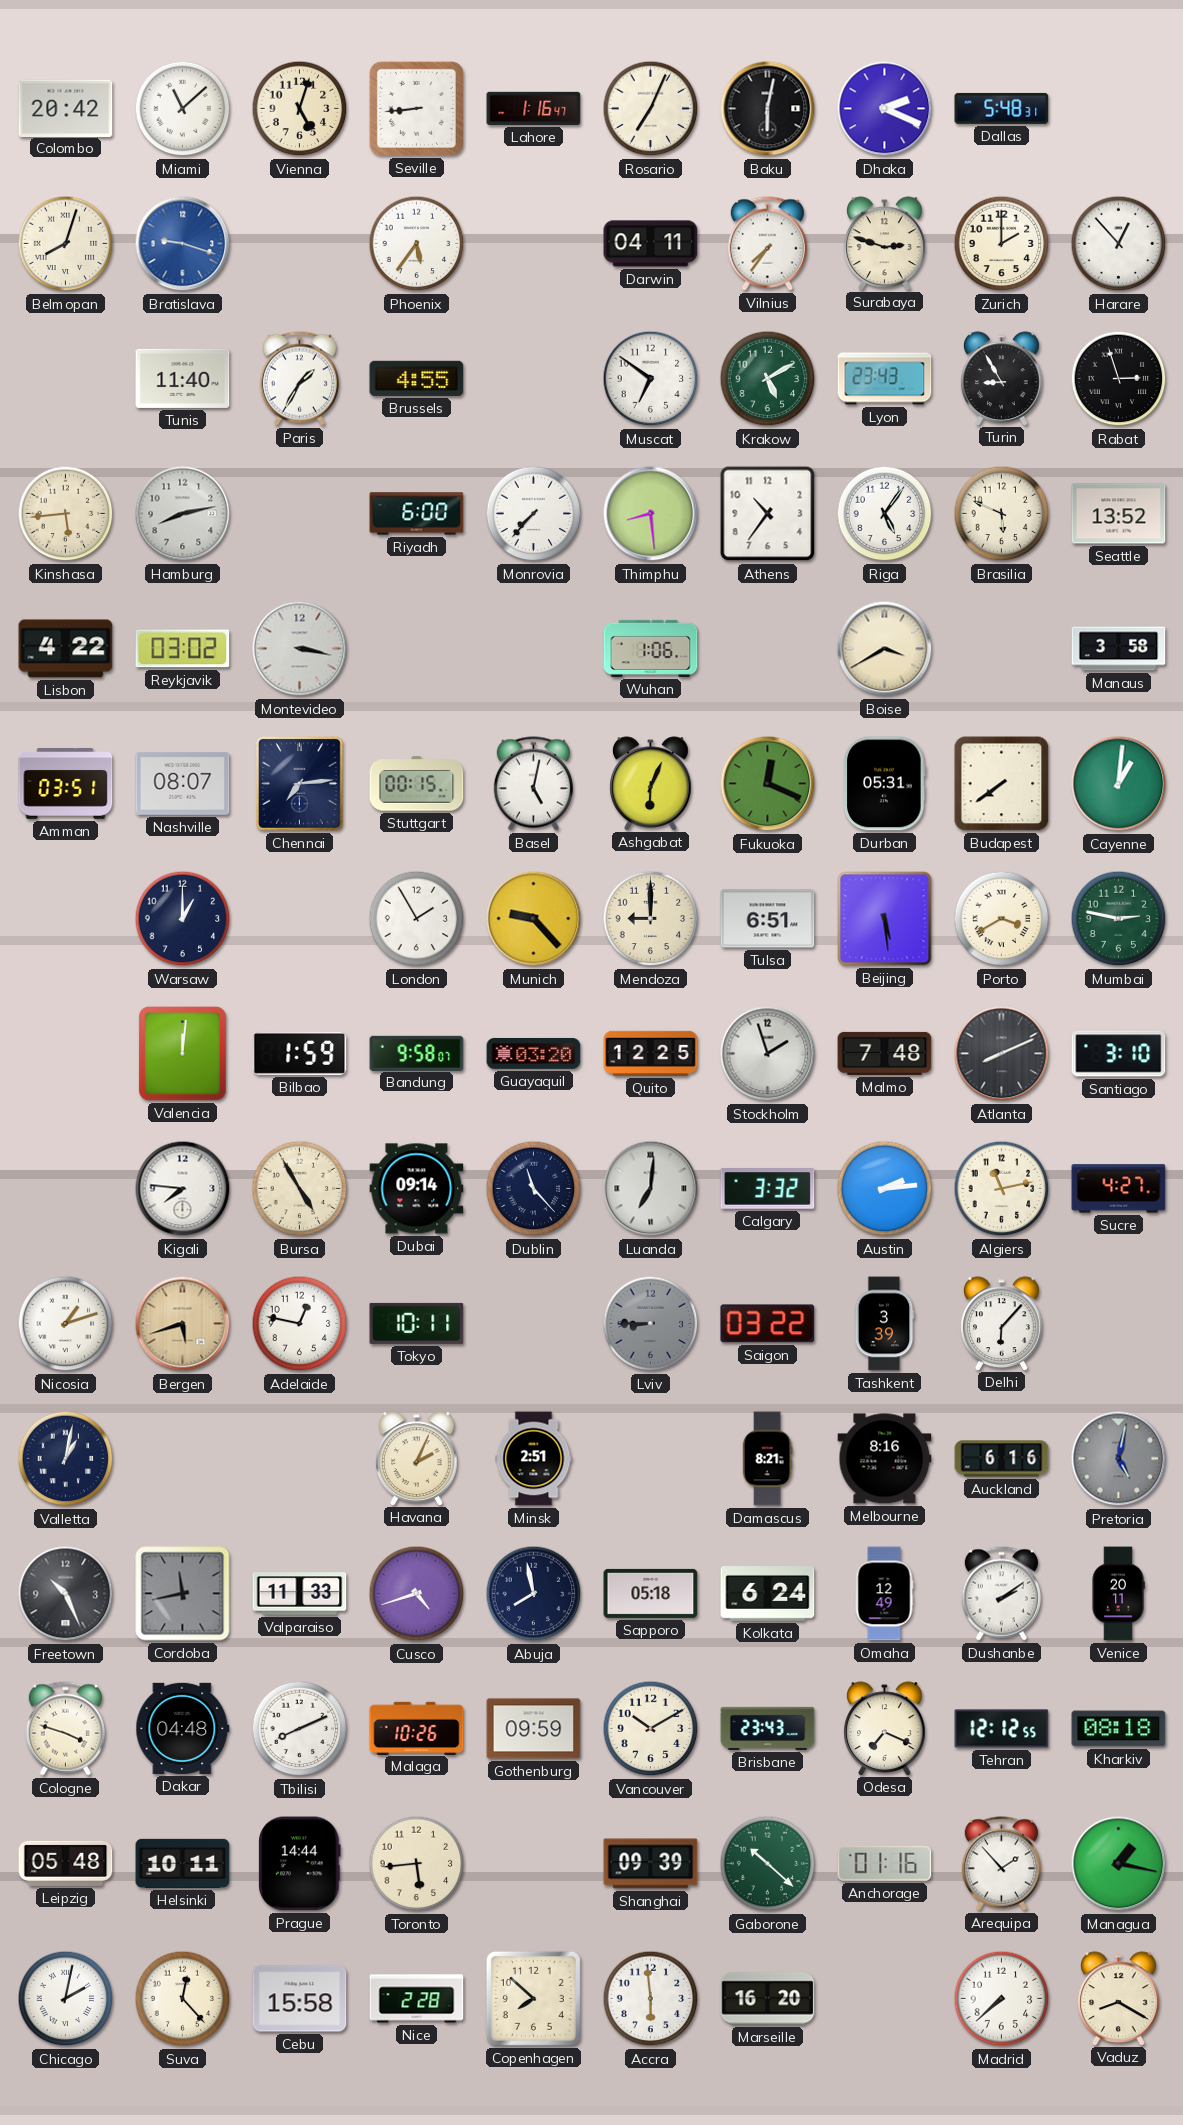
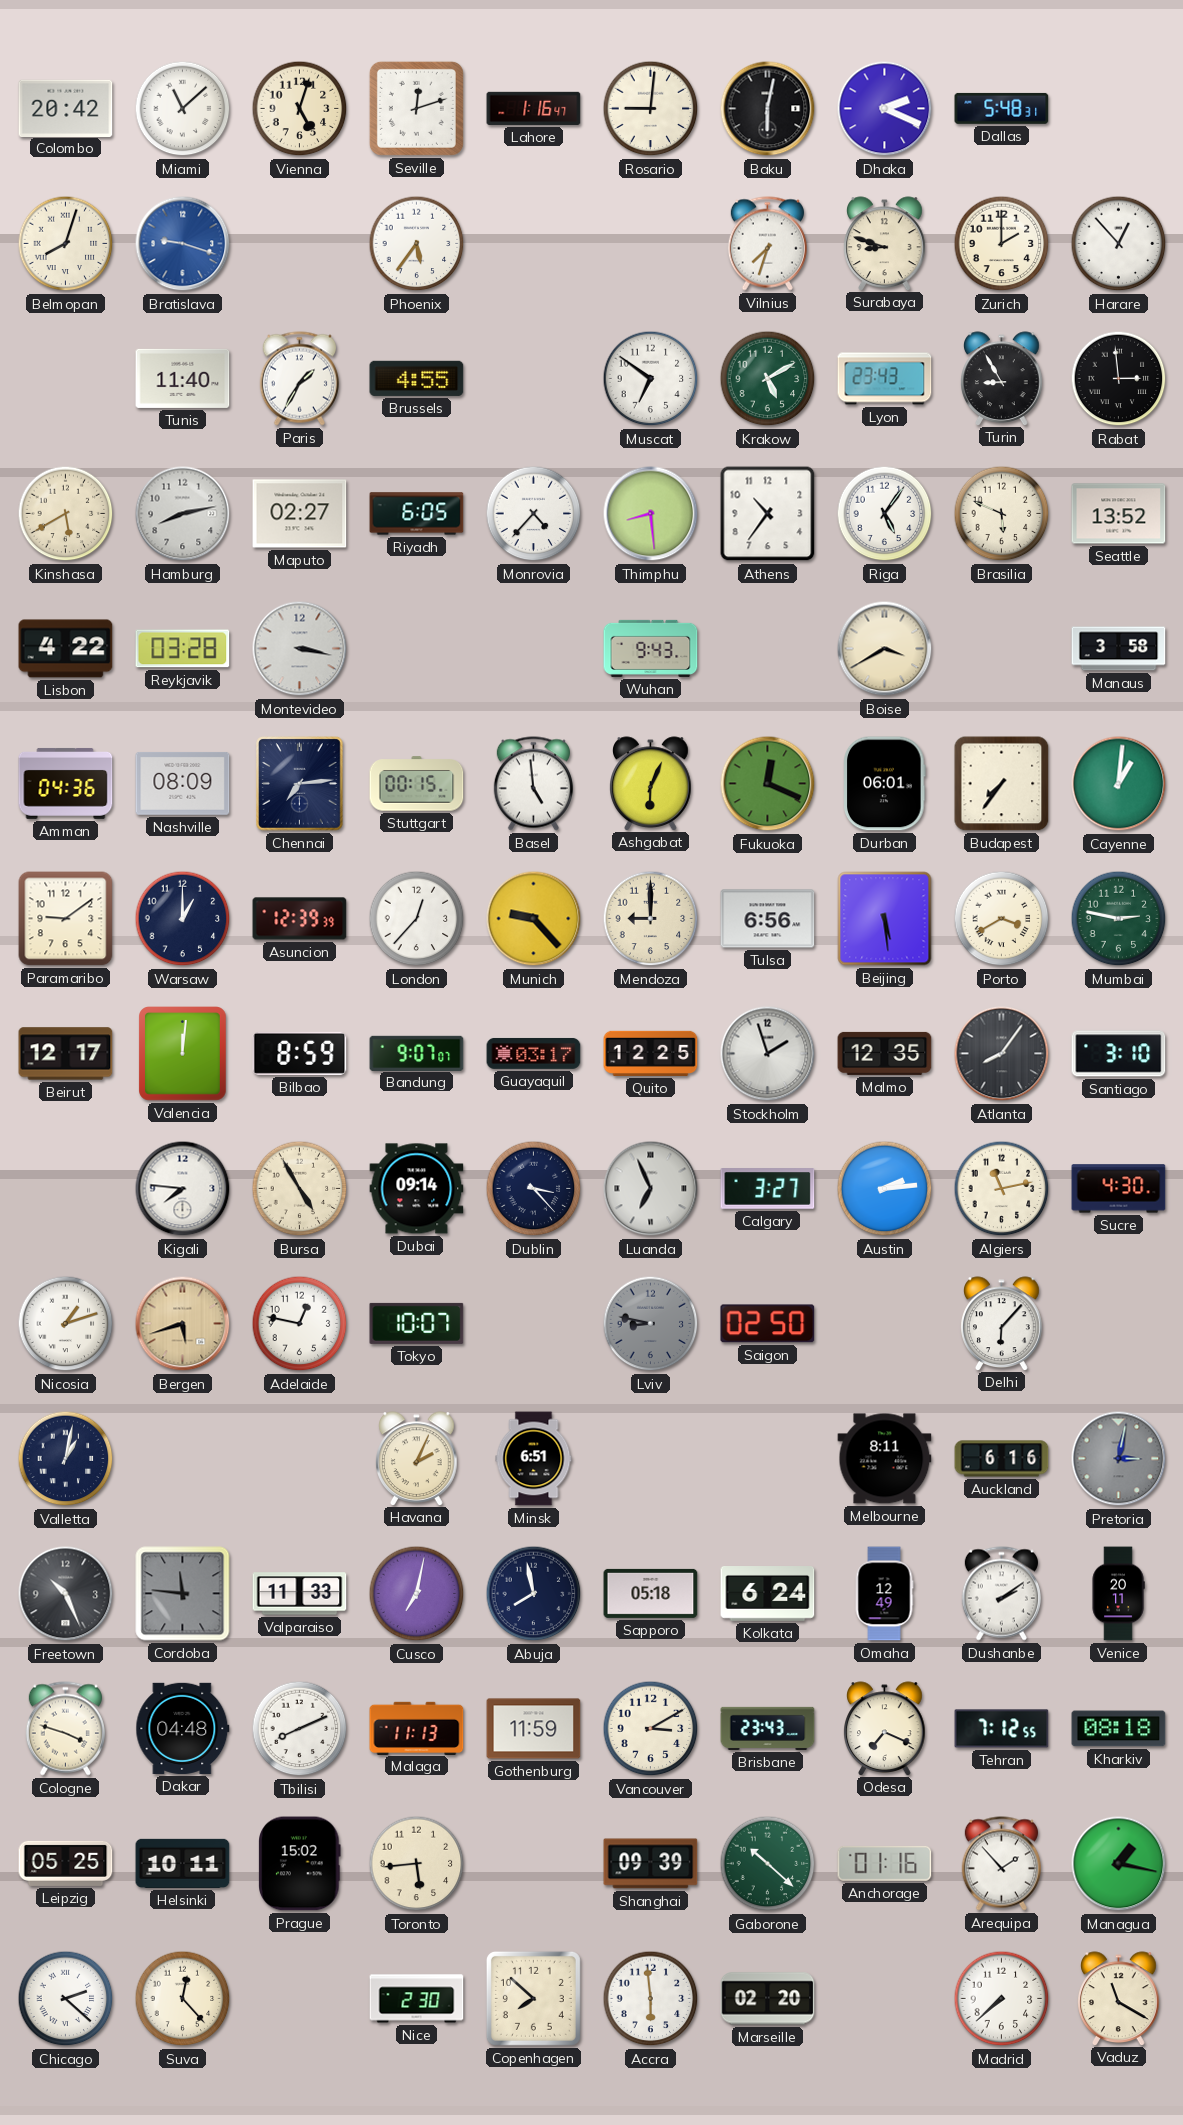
Seville: 8:44 -> 12:12 (416, 108)
Rosario: 7:04 -> 9:01 (651, 109)
Darwin: 04:11 -> none (651, 244)
Vilnius: 7:36 -> 7:33 (767, 244)
Surabaya: 2:48 -> 8:48 (885, 243)
Rabat: 2:57 -> 2:59 (1119, 379)
Kinshasa: 5:44 -> 5:40 (66, 514)
Maputo: none -> 02:27 (300, 514)
Riyadh: 6:00 -> 6:05 (417, 514)
Monrovia: 7:37 -> 4:37 (534, 514)
Reykjavik: 03:02 -> 03:28 (183, 649)
Wuhan: 1:06 -> 9:43 (651, 648)
Amman: 03:51 -> 04:36 (66, 784)
Nashville: 08:07 -> 08:09 (183, 783)
Basel: 5:02 -> 4:59 (533, 784)
Durban: 05:31 -> 06:01 (885, 784)
Budapest: 7:39 -> 7:36 (1002, 784)
Paramaribo: none -> 9:09 (66, 919)
Asuncion: none -> 12:39 (300, 919)
London: 1:55 -> 12:37 (417, 919)
Tulsa: 6:51 -> 6:56 (768, 919)
Beirut: none -> 12:17 (66, 1054)
Bilbao: 1:59 -> 8:59 (300, 1053)
Bandung: 9:58 -> 9:07 (417, 1053)
Guayaquil: 03:20 -> 03:17 (534, 1053)
Malmo: 7:48 -> 12:35 (885, 1053)
Atlanta: 8:11 -> 8:06 (1002, 1054)
Dublin: 11:23 -> 3:23 (534, 1189)
Luanda: 7:01 -> 6:56 (651, 1189)
Calgary: 3:32 -> 3:27 (768, 1189)
Sucre: 4:27 -> 4:30 (1119, 1189)
Tokyo: 10:11 -> 10:07 (417, 1323)
Lviv: 8:45 -> 8:47 (651, 1324)
Saigon: 03:22 -> 02:50 (768, 1324)
Tashkent: 3:39 -> none (884, 1324)
Minsk: 2:51 -> 6:51 (534, 1459)
Damascus: 8:21 -> none (767, 1459)
Melbourne: 8:16 -> 8:11 (885, 1459)
Pretoria: 5:02 -> 3:02 (1119, 1459)
Cordoba: 11:43 -> 11:46 (183, 1594)
Cusco: 4:42 -> 7:02 (417, 1594)
Malaga: 10:26 -> 11:13 (417, 1728)
Gothenburg: 09:59 -> 11:59 (534, 1729)
Vancouver: 10:10 -> 3:10 (651, 1729)
Tehran: 12:12 -> 7:12 (1002, 1729)
Leipzig: 05:48 -> 05:25 (66, 1863)
Prague: 14:44 -> 15:02 (300, 1864)
Chicago: 2:02 -> 2:22 (66, 1999)
Cebu: 15:58 -> none (300, 1999)
Nice: 2:28 -> 2:30 (417, 1999)
Marseille: 16:20 -> 02:20 (768, 1999)
Vaduz: 8:20 -> 11:20 (1119, 1998)
